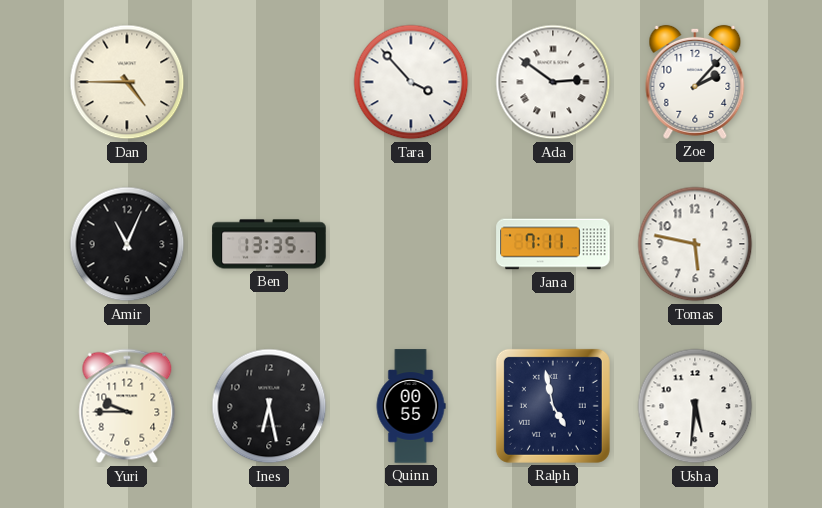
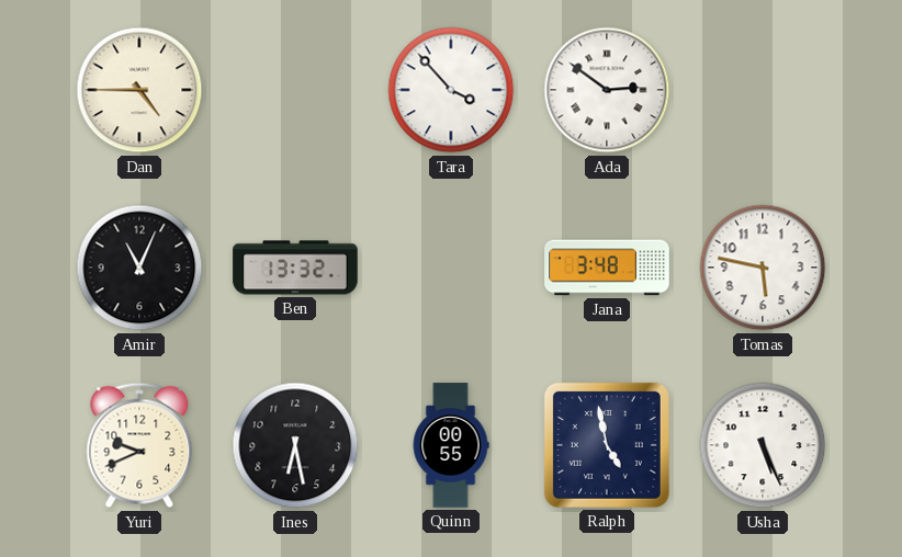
Zoe: 2:07 -> none (695, 82)
Ben: 13:35 -> 13:32 (295, 268)
Jana: 7:11 -> 3:48 (607, 268)
Yuri: 9:45 -> 9:41 (139, 445)
Usha: 5:31 -> 5:26 (763, 445)
